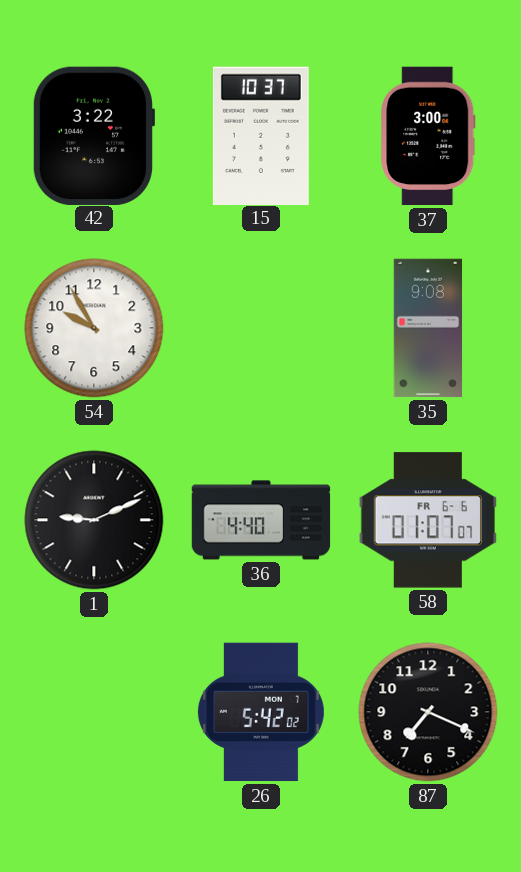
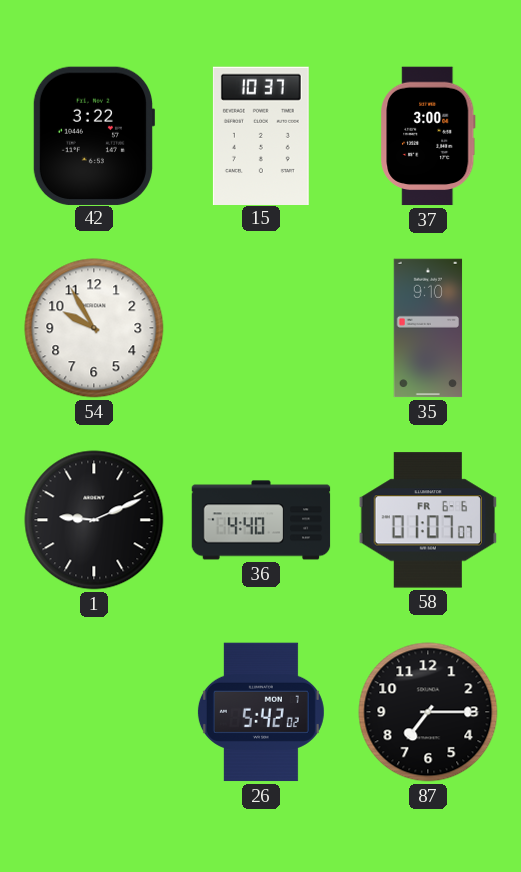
35: 9:08 -> 9:10 (428, 328)
87: 7:19 -> 7:15 (428, 712)
